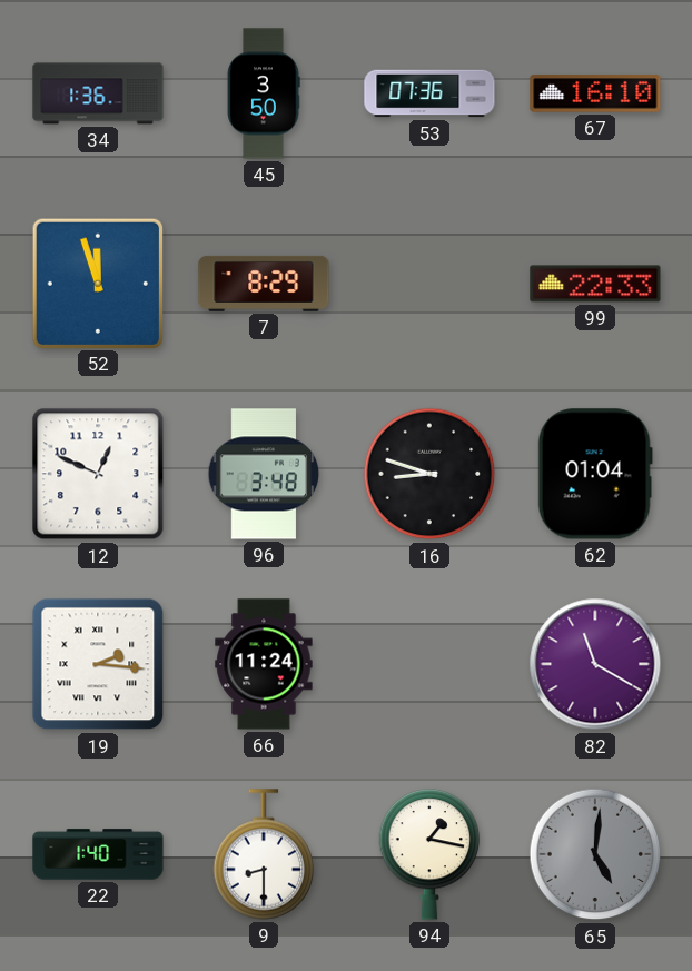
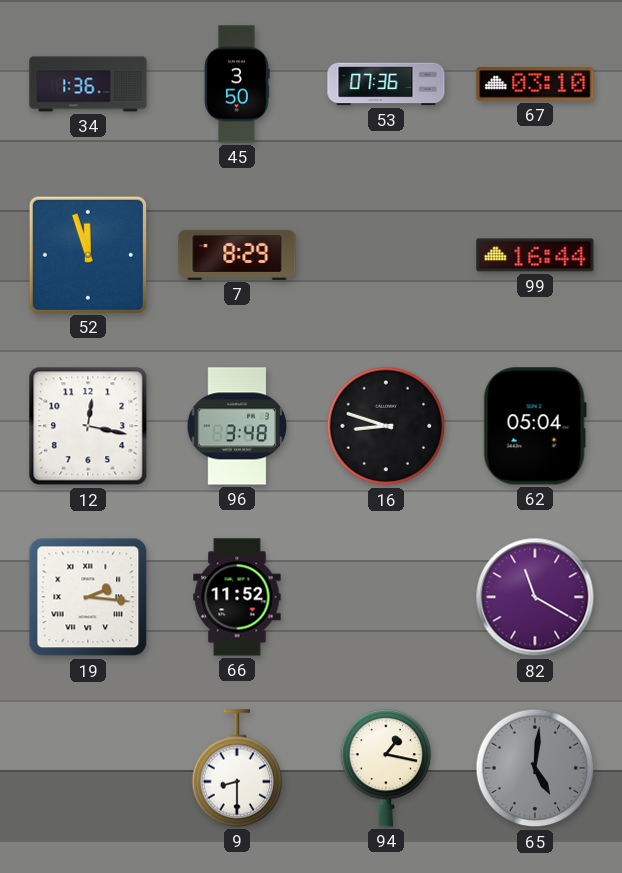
67: 16:10 -> 03:10 (535, 84)
99: 22:33 -> 16:44 (535, 255)
12: 12:49 -> 12:17 (88, 426)
62: 01:04 -> 05:04 (535, 426)
66: 11:24 -> 11:52 (237, 597)
22: 1:40 -> none (98, 854)
